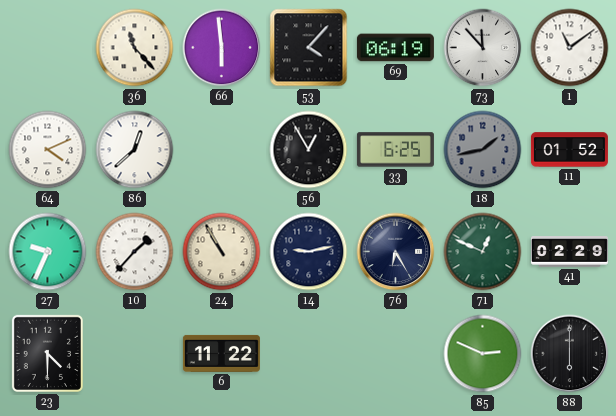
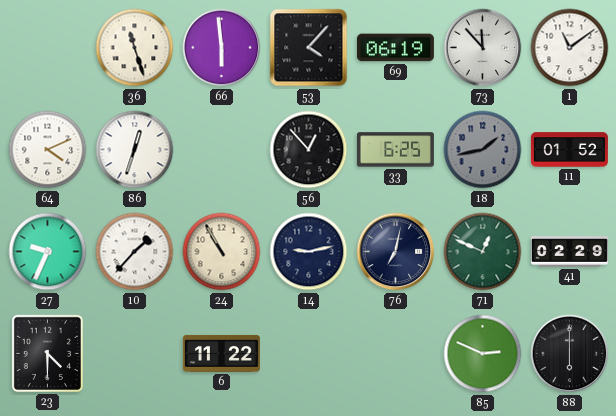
36: 11:23 -> 11:27 (135, 48)
86: 12:38 -> 12:33 (135, 150)
56: 12:55 -> 12:53 (309, 150)
76: 6:25 -> 7:02 (396, 252)
